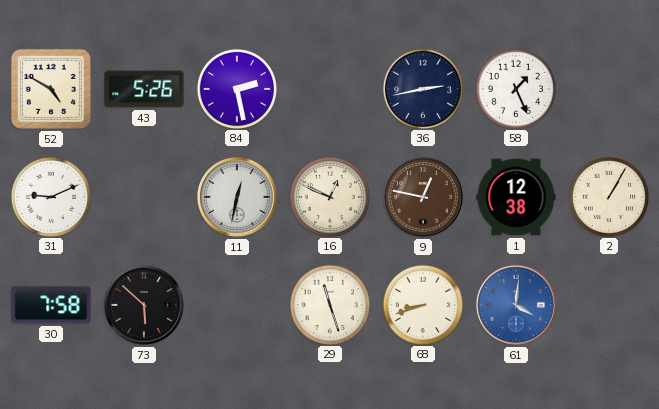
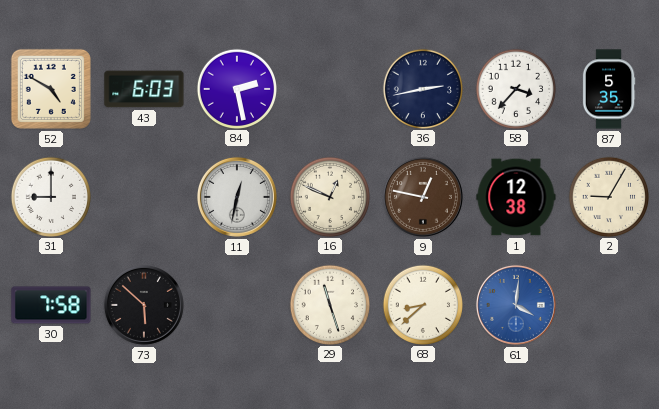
43: 5:26 -> 6:03 (144, 89)
58: 1:26 -> 3:37 (515, 88)
87: none -> 5:35 (609, 89)
31: 9:11 -> 9:00 (50, 196)
2: 1:05 -> 9:05 (608, 196)
68: 8:42 -> 8:38 (422, 304)
